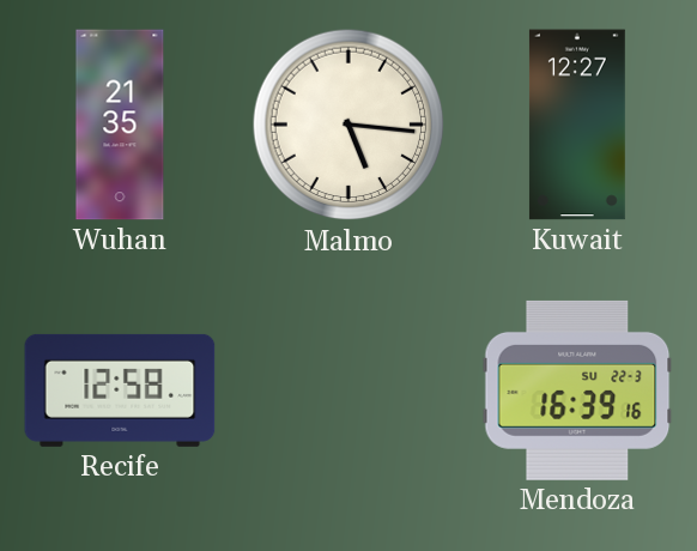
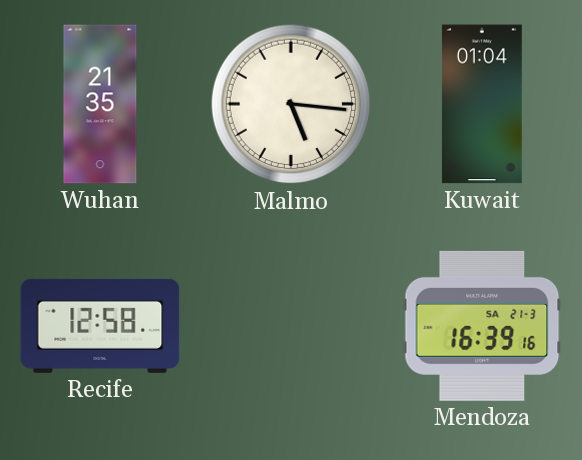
Kuwait: 12:27 -> 01:04 (482, 104)
Mendoza date: SU 22-3 -> SA 21-3 (482, 326)
